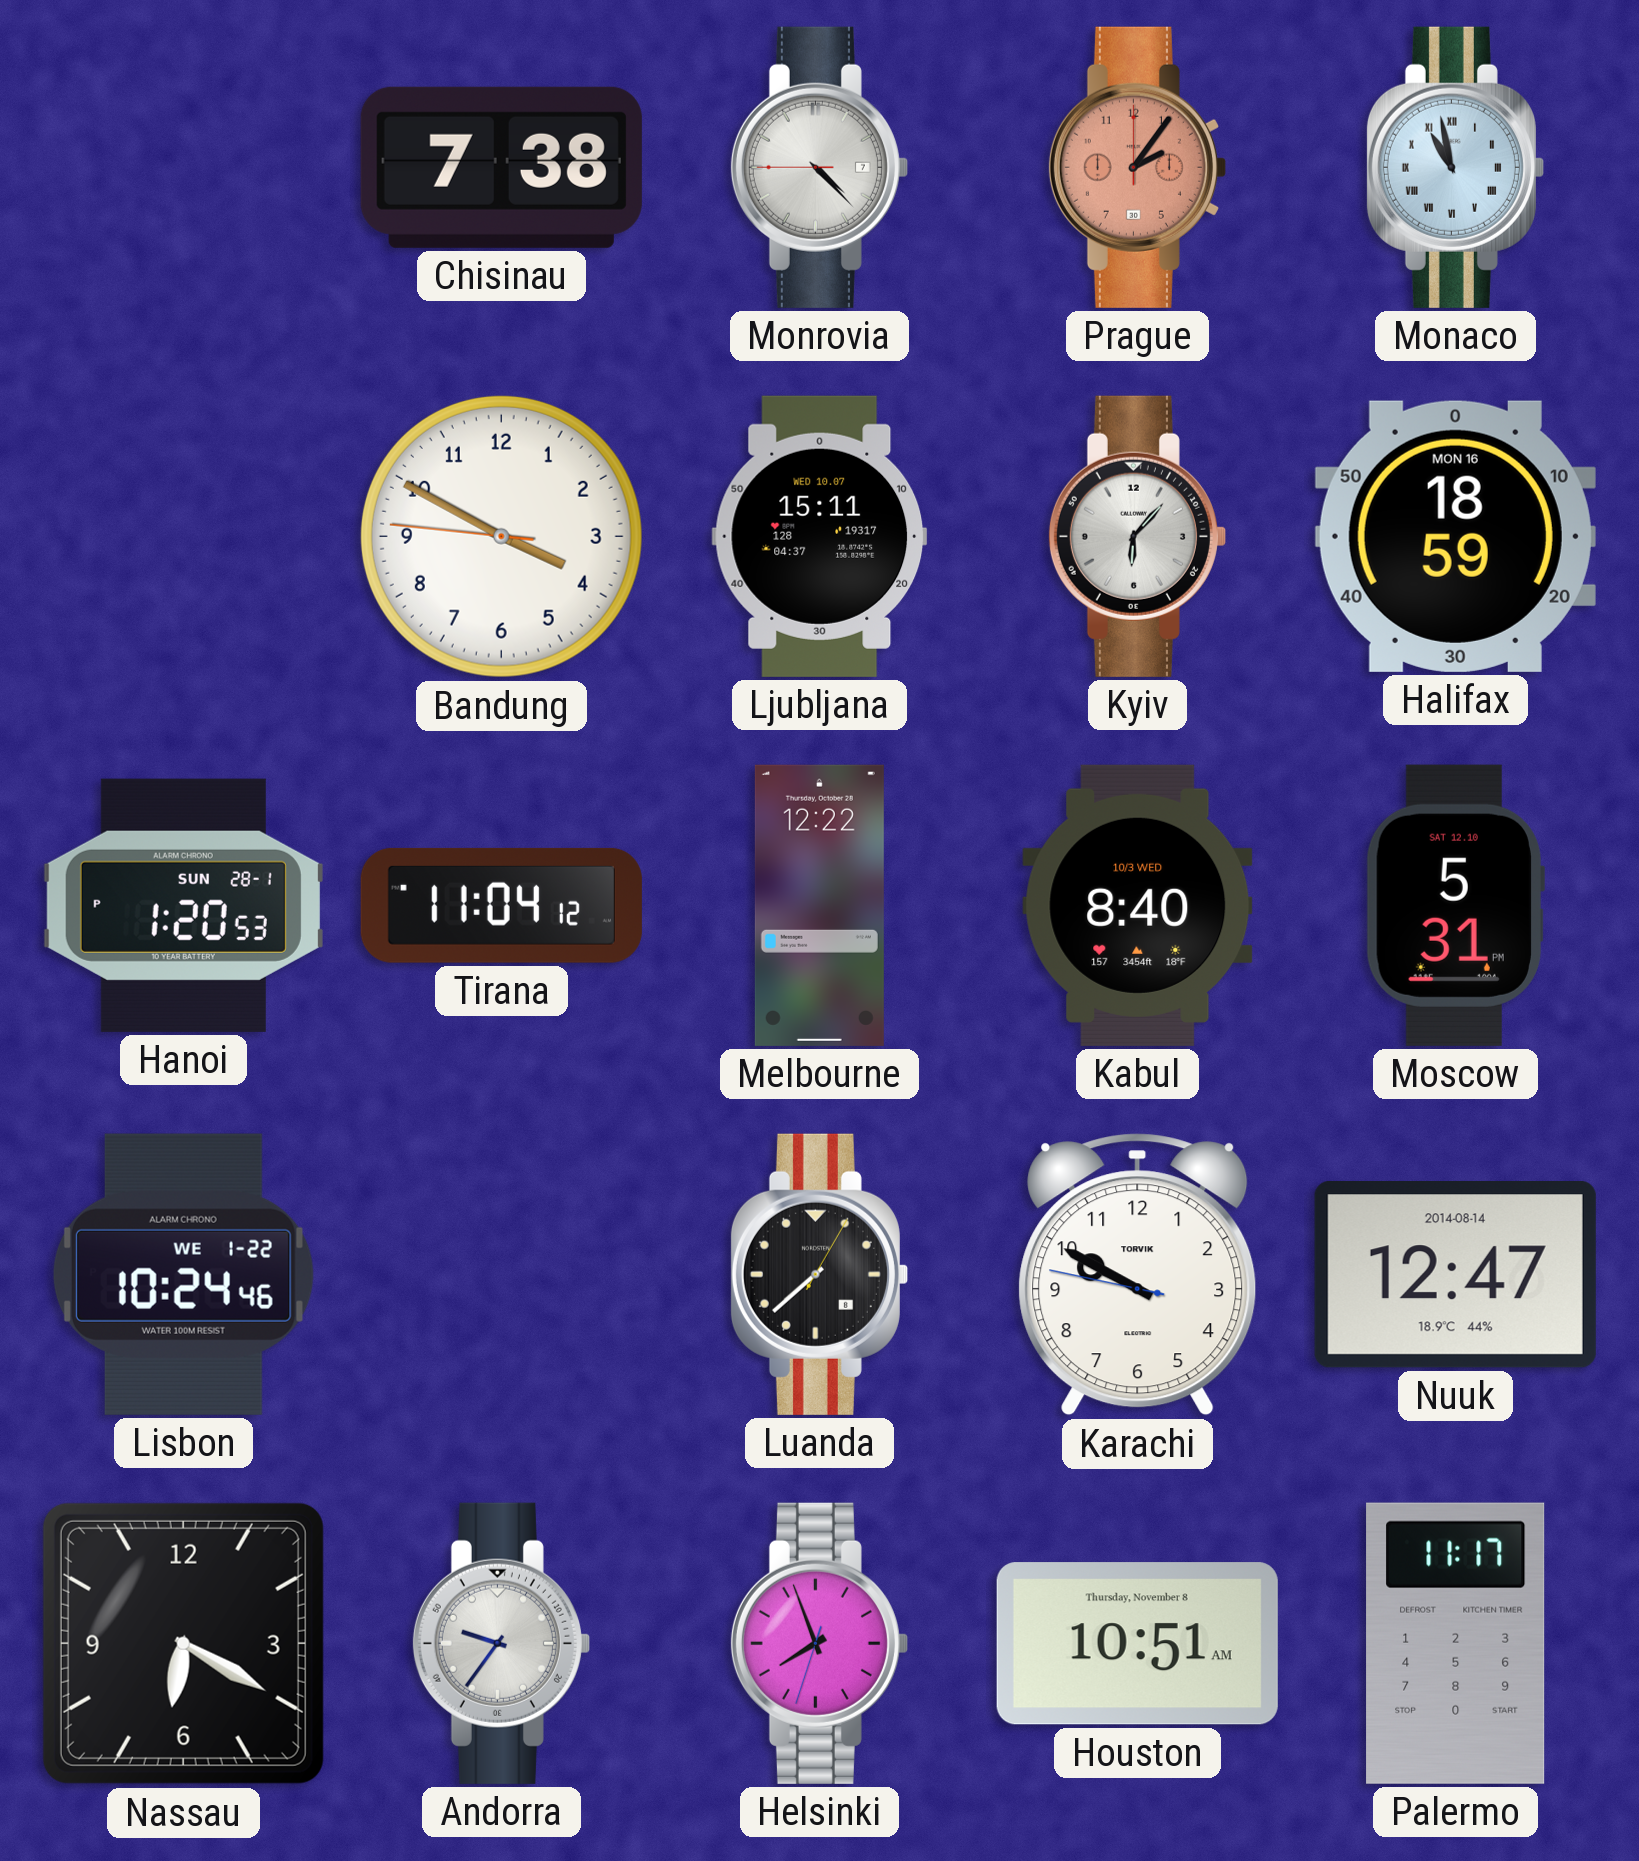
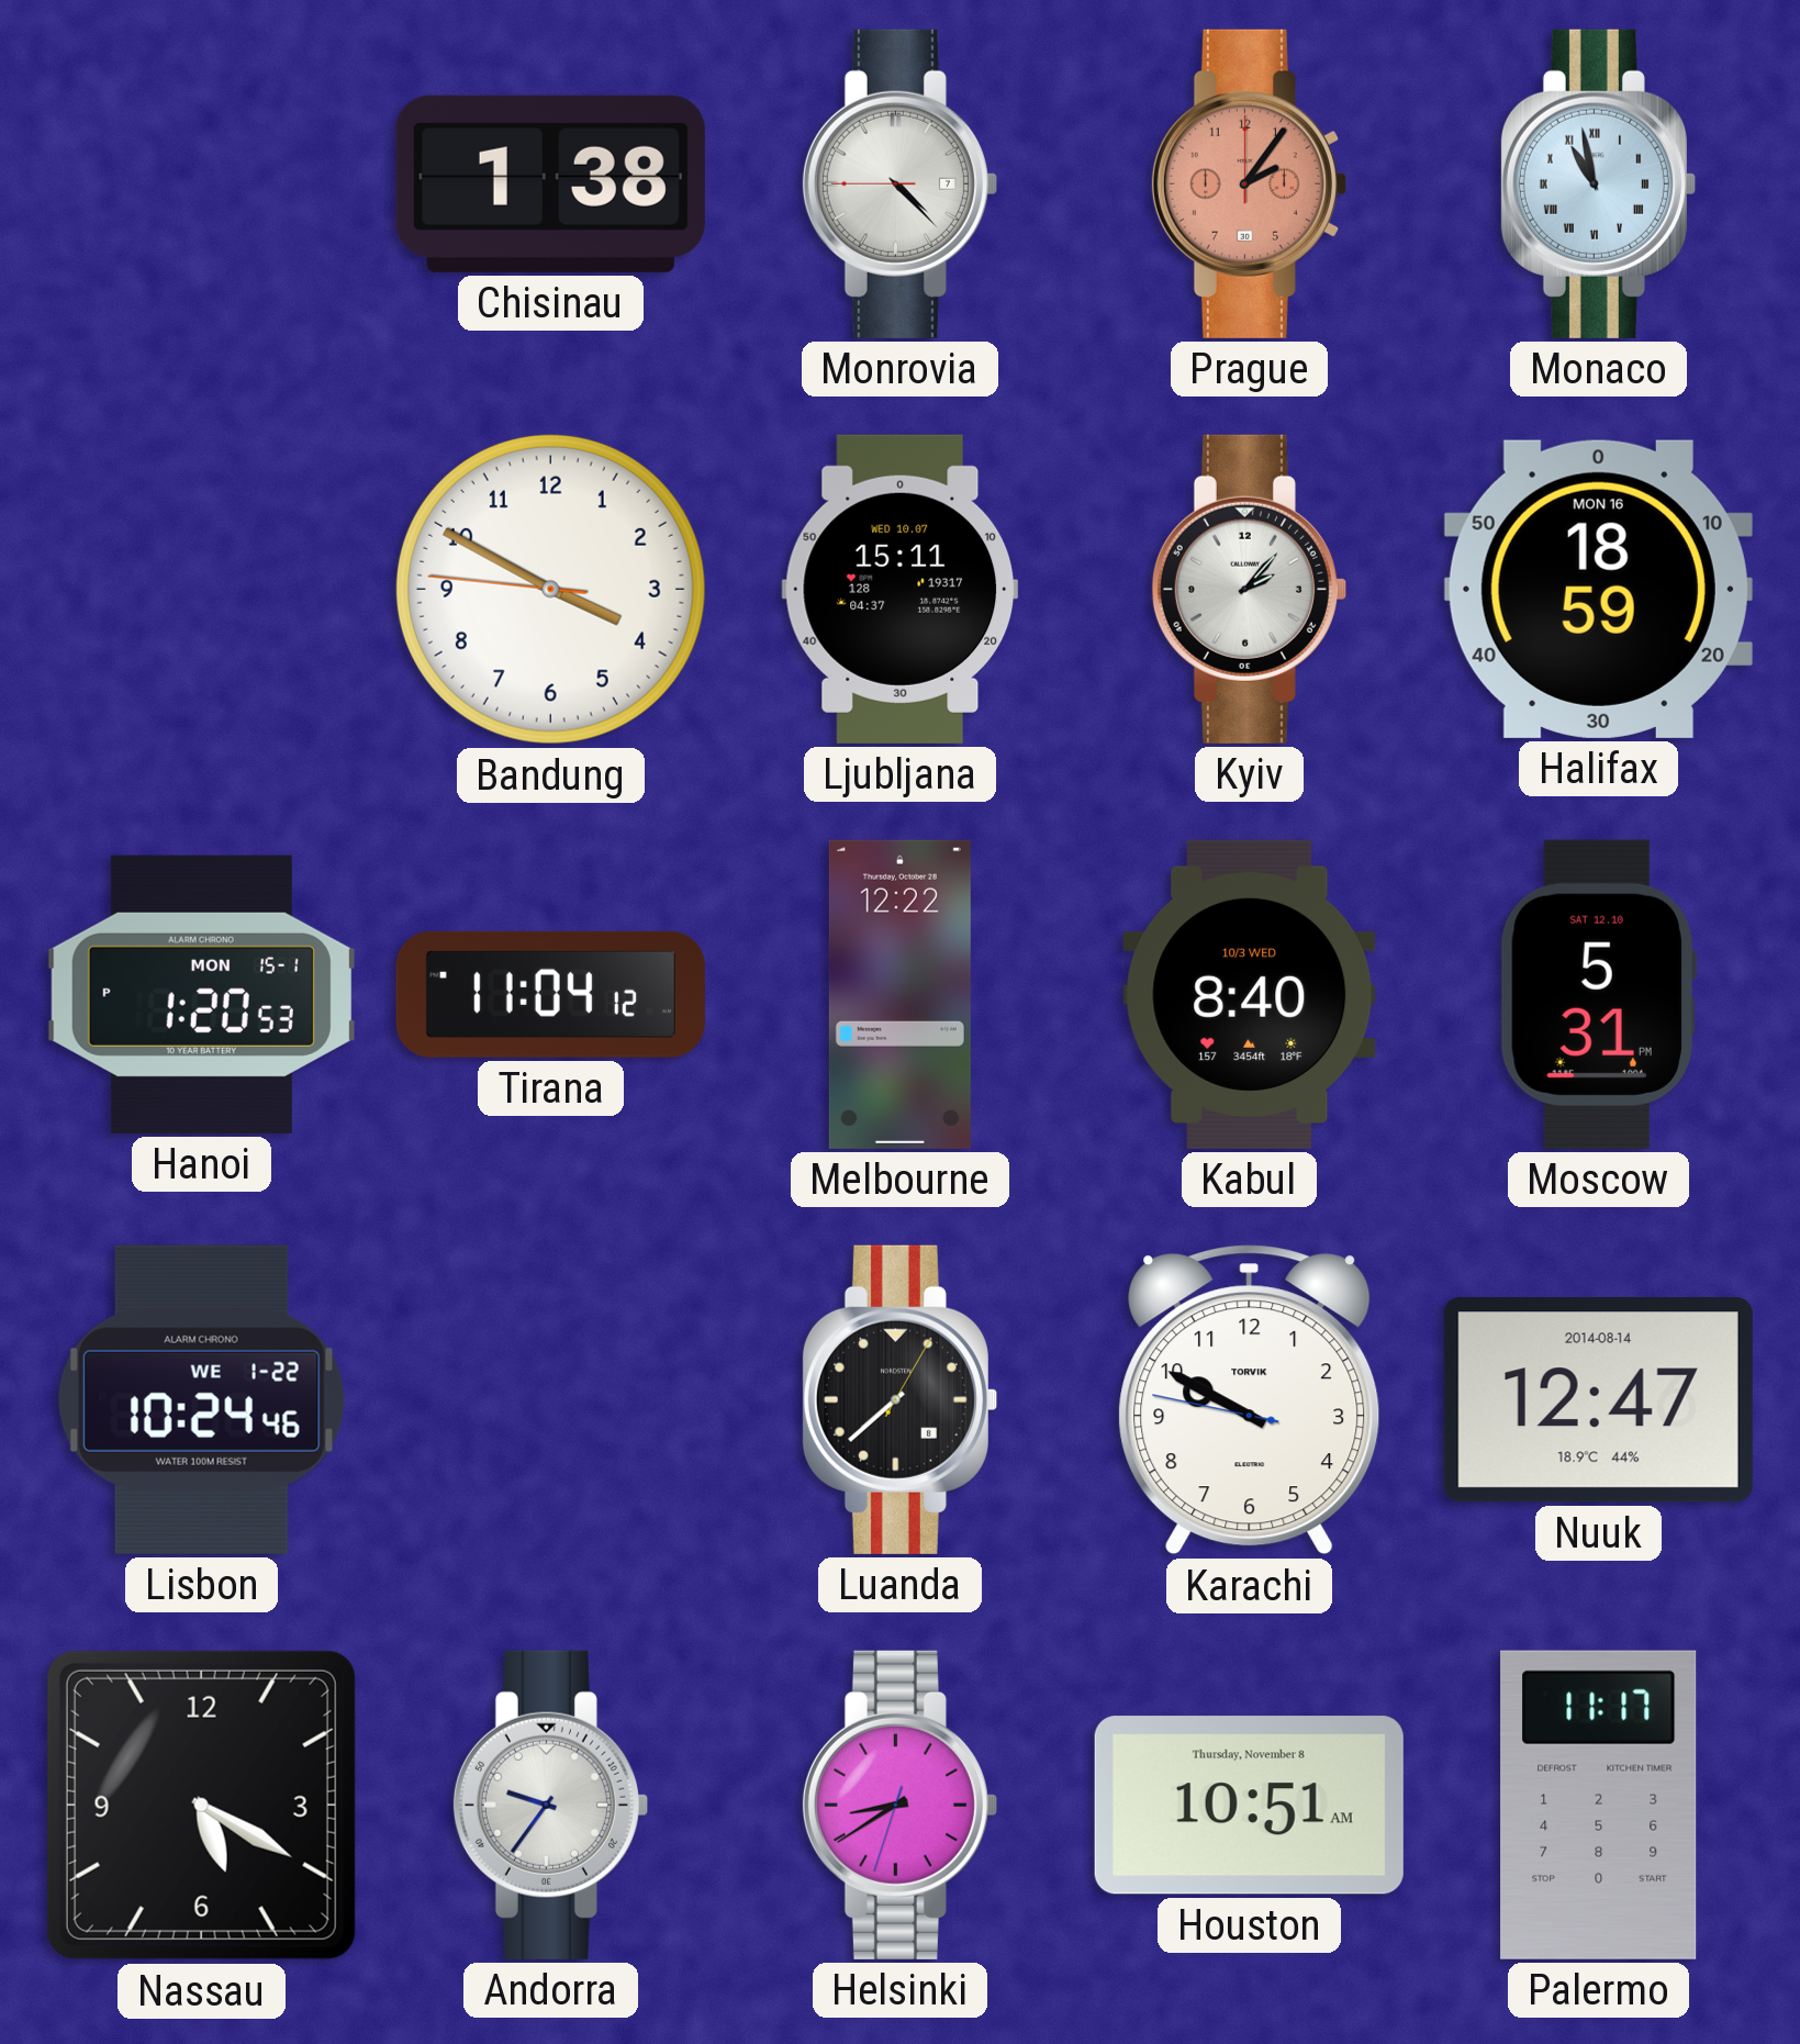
Chisinau: 7:38 -> 1:38 (550, 183)
Kyiv: 6:07 -> 2:07 (1249, 589)
Hanoi date: SUN 28-1 -> MON 15-1 (201, 994)
Nassau: 6:20 -> 5:20 (201, 1805)
Helsinki: 7:56 -> 8:39 (899, 1805)
